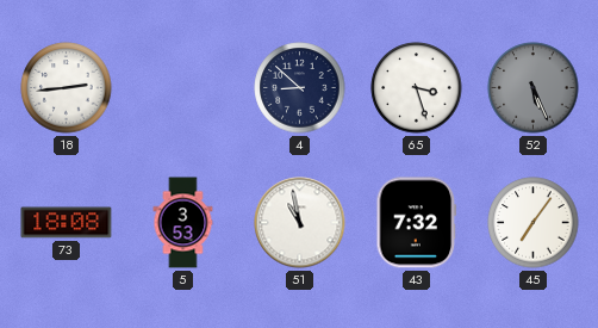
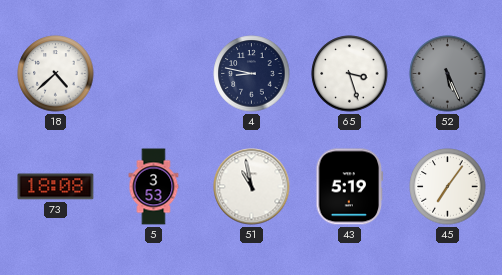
18: 2:44 -> 4:38 (56, 74)
4: 8:52 -> 8:47 (252, 74)
43: 7:32 -> 5:19 (350, 187)
